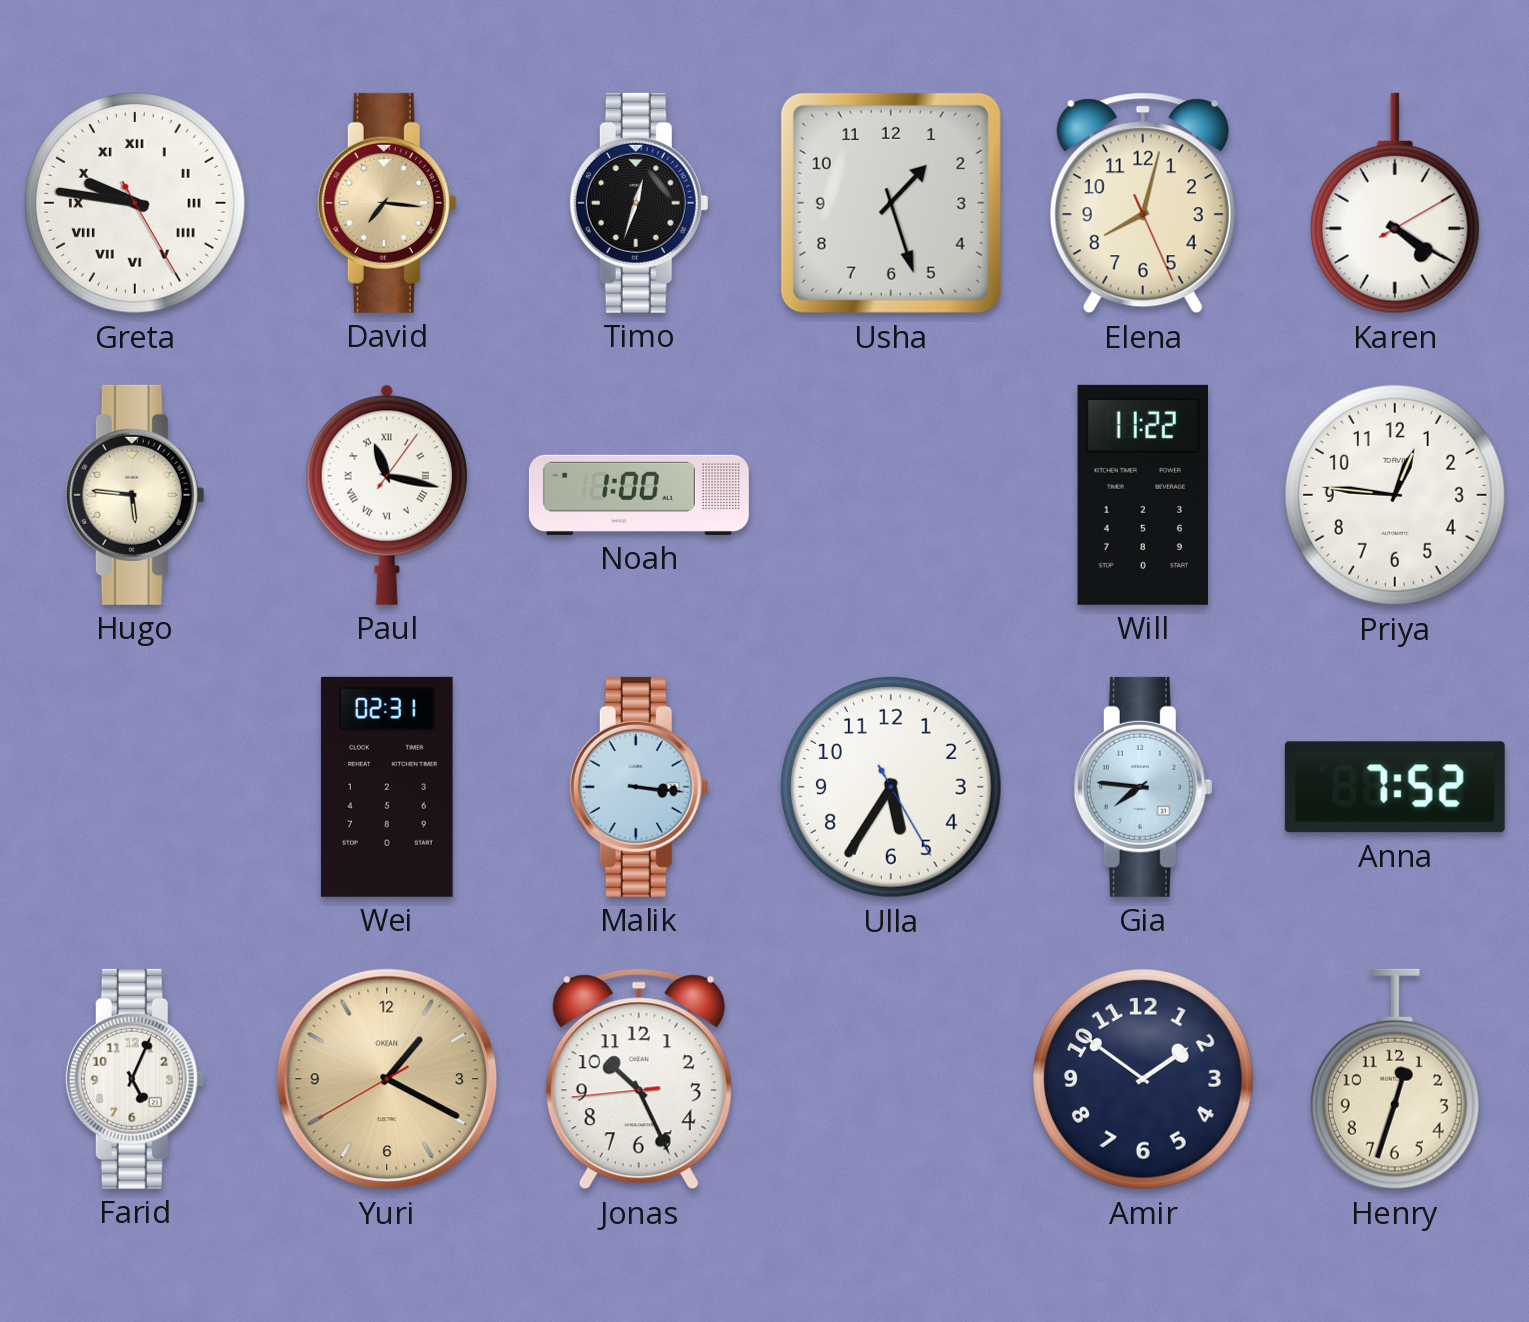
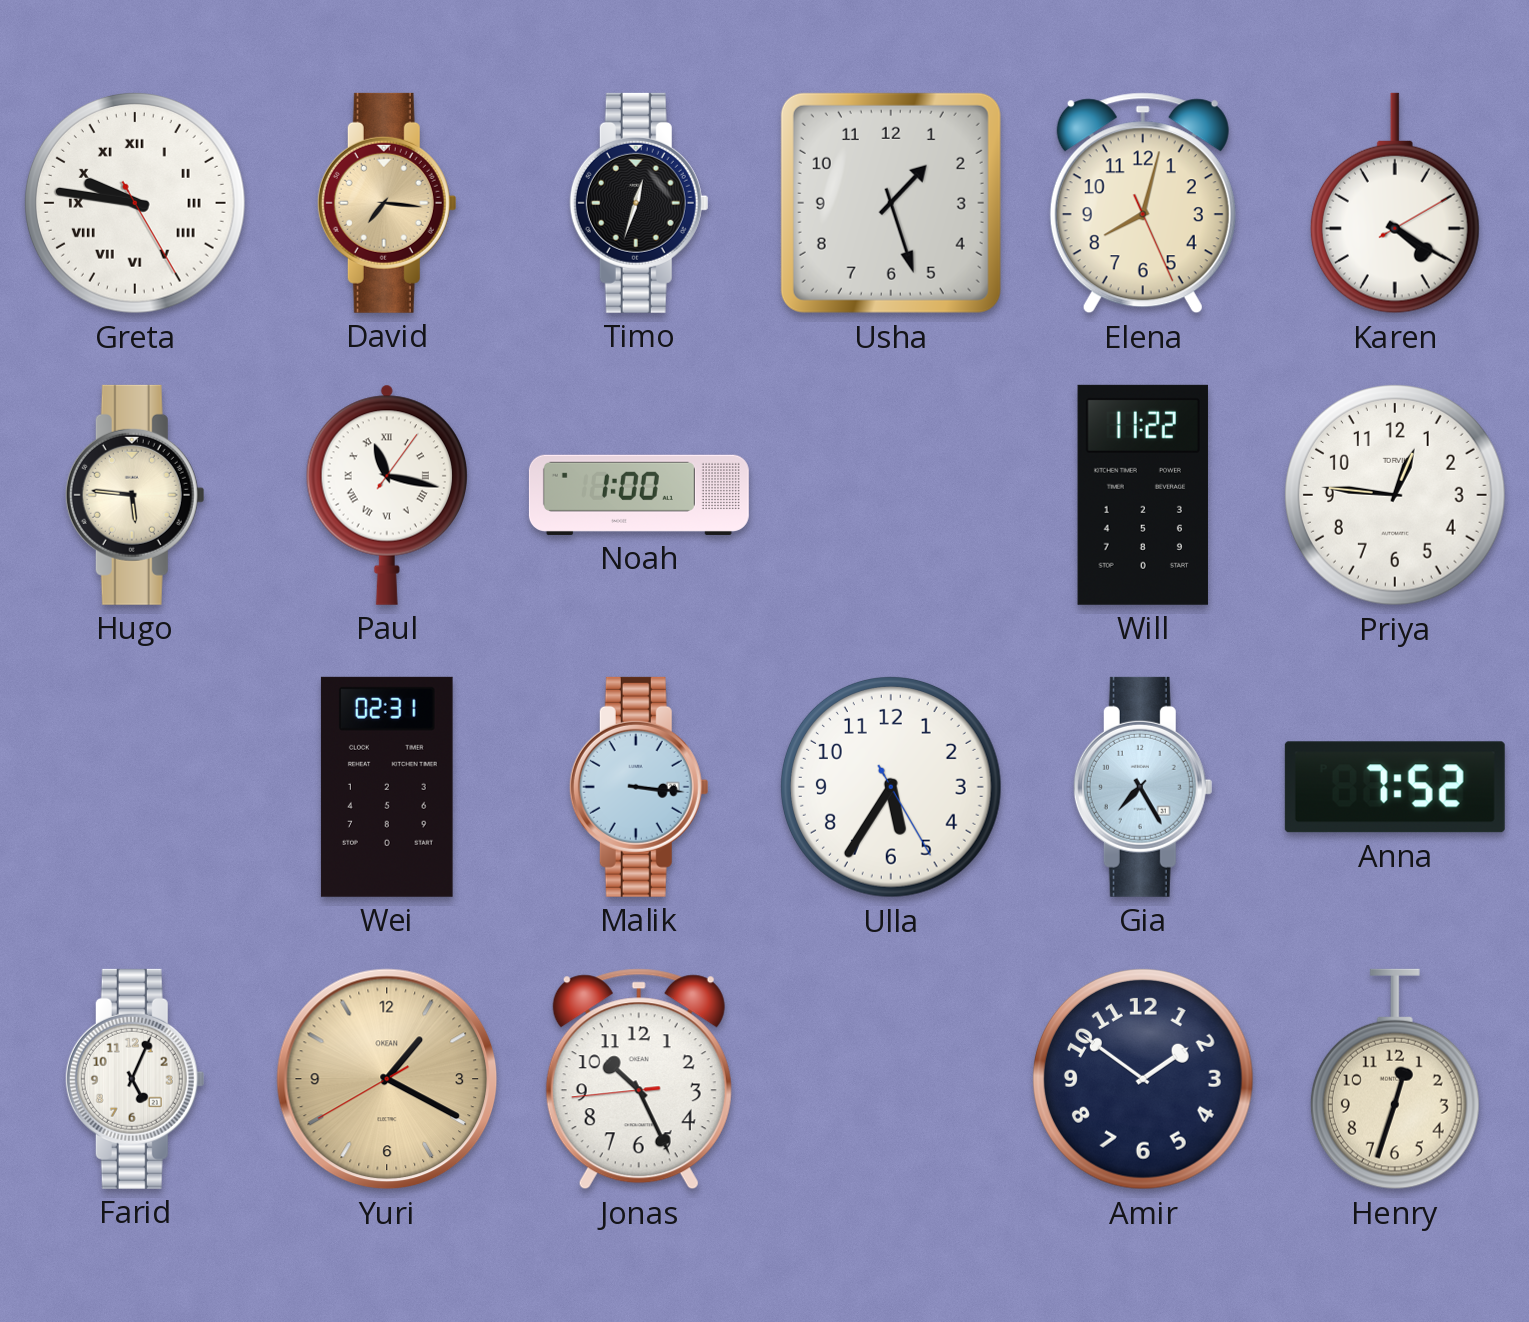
Gia: 7:46 -> 7:25 (1143, 787)
